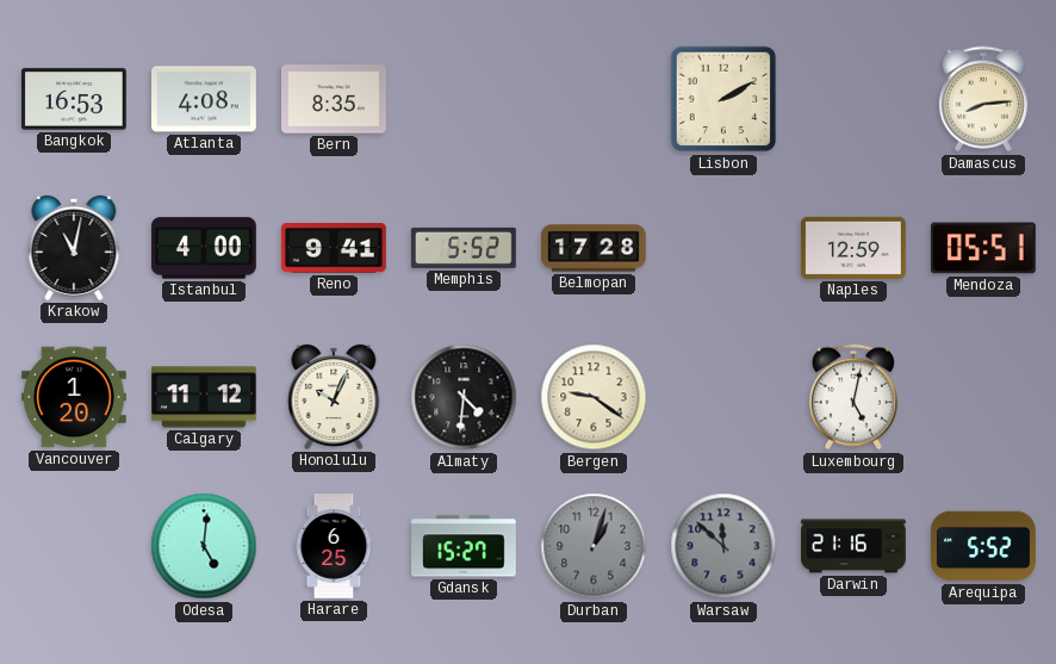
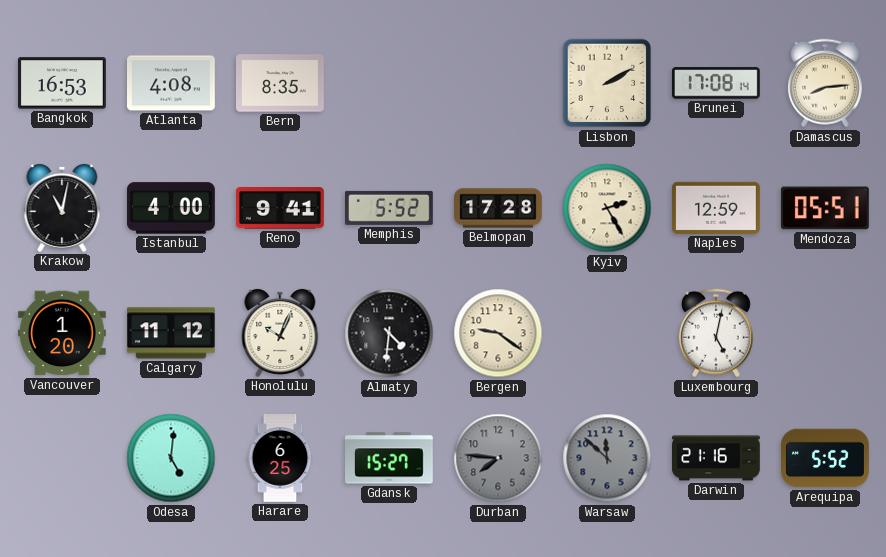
Brunei: none -> 17:08 (716, 83)
Kyiv: none -> 2:25 (607, 208)
Durban: 1:03 -> 7:46 (498, 458)
